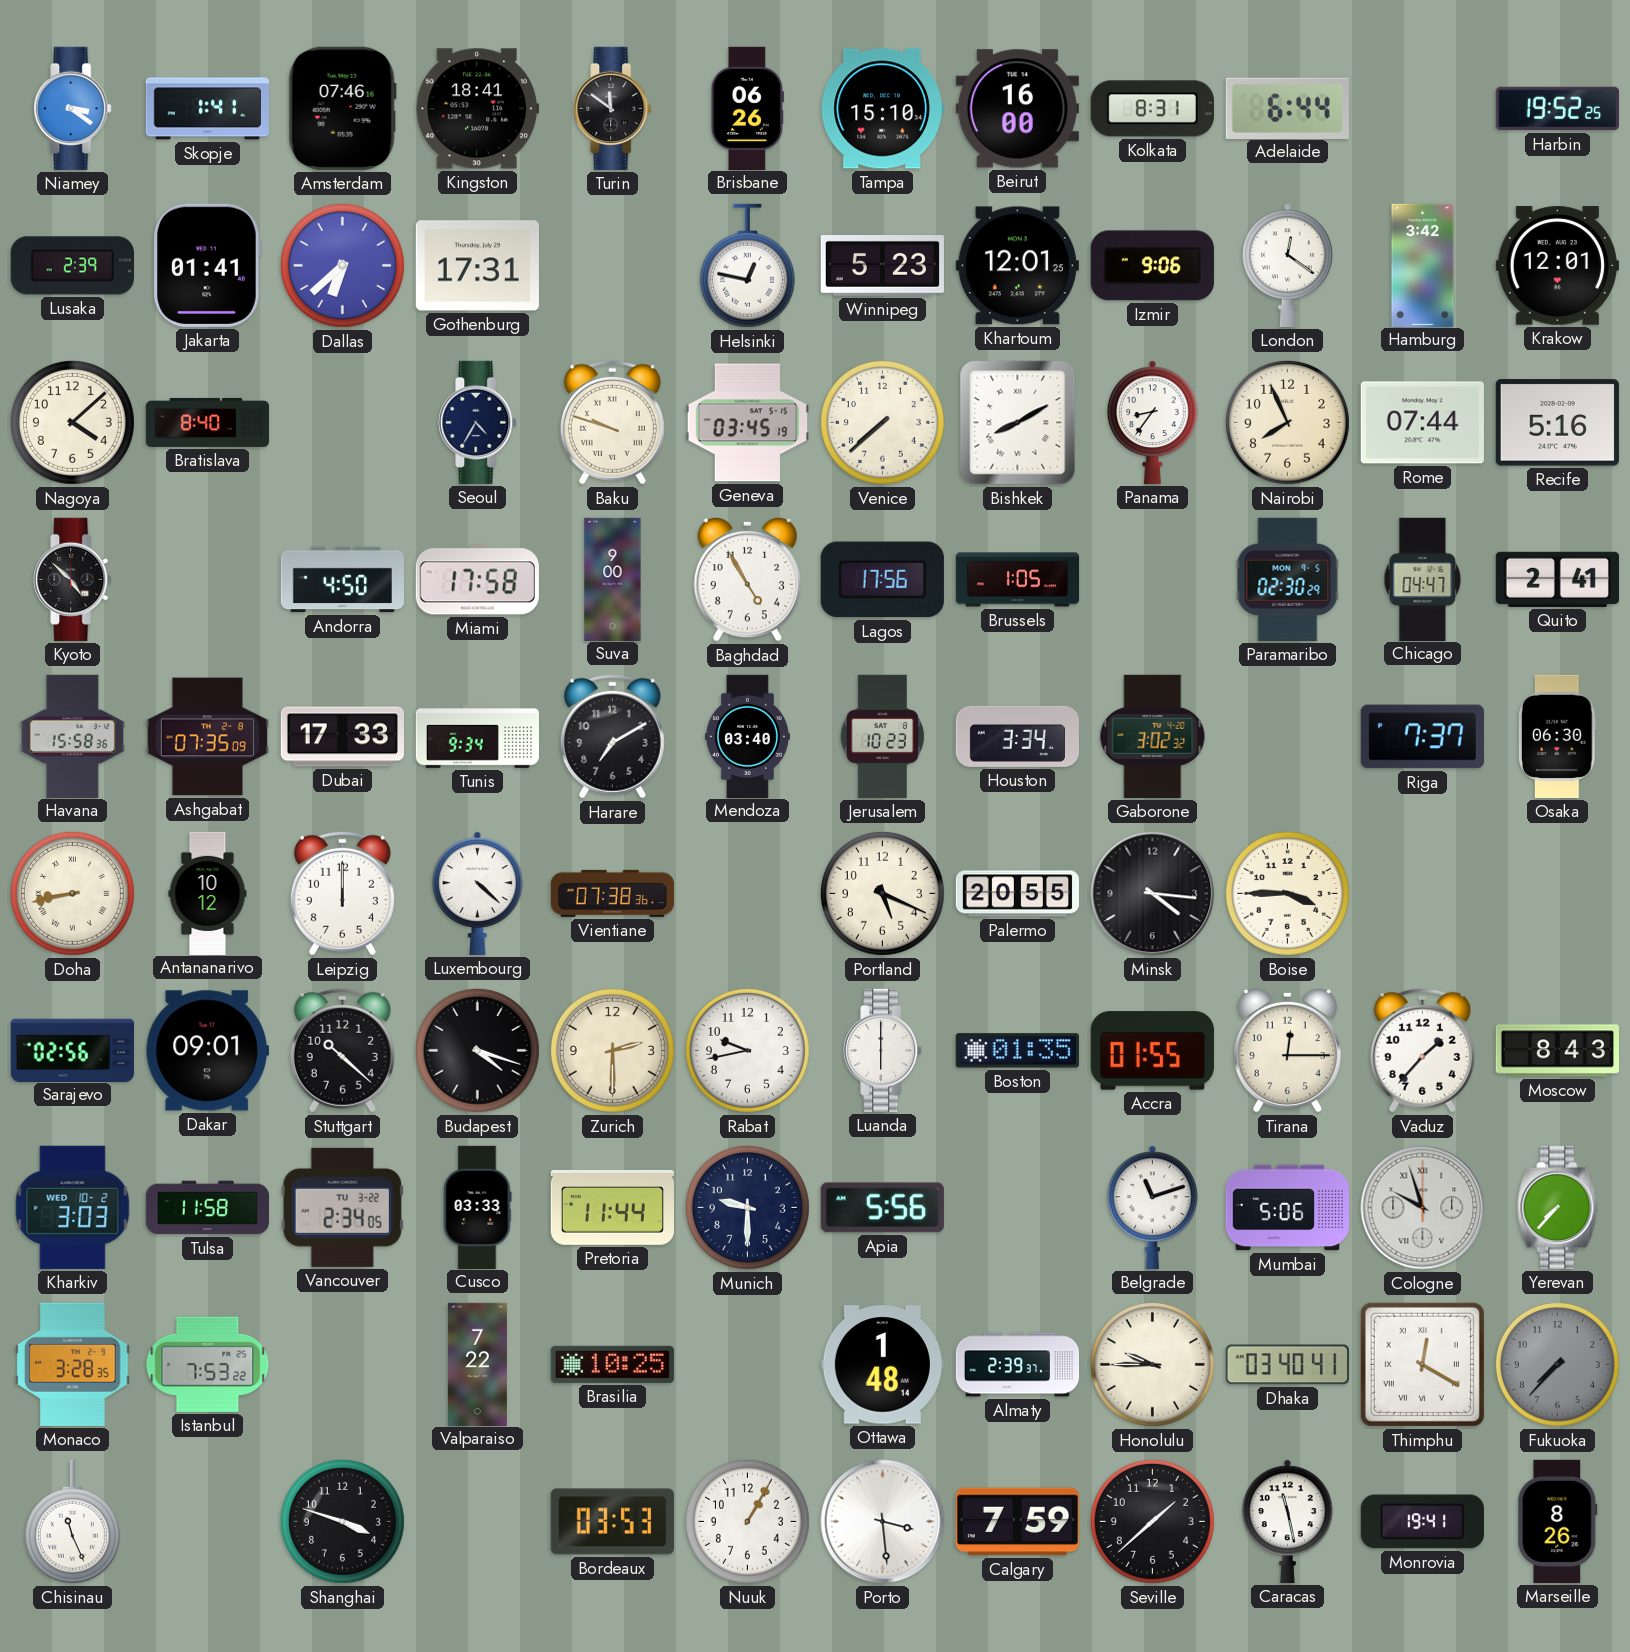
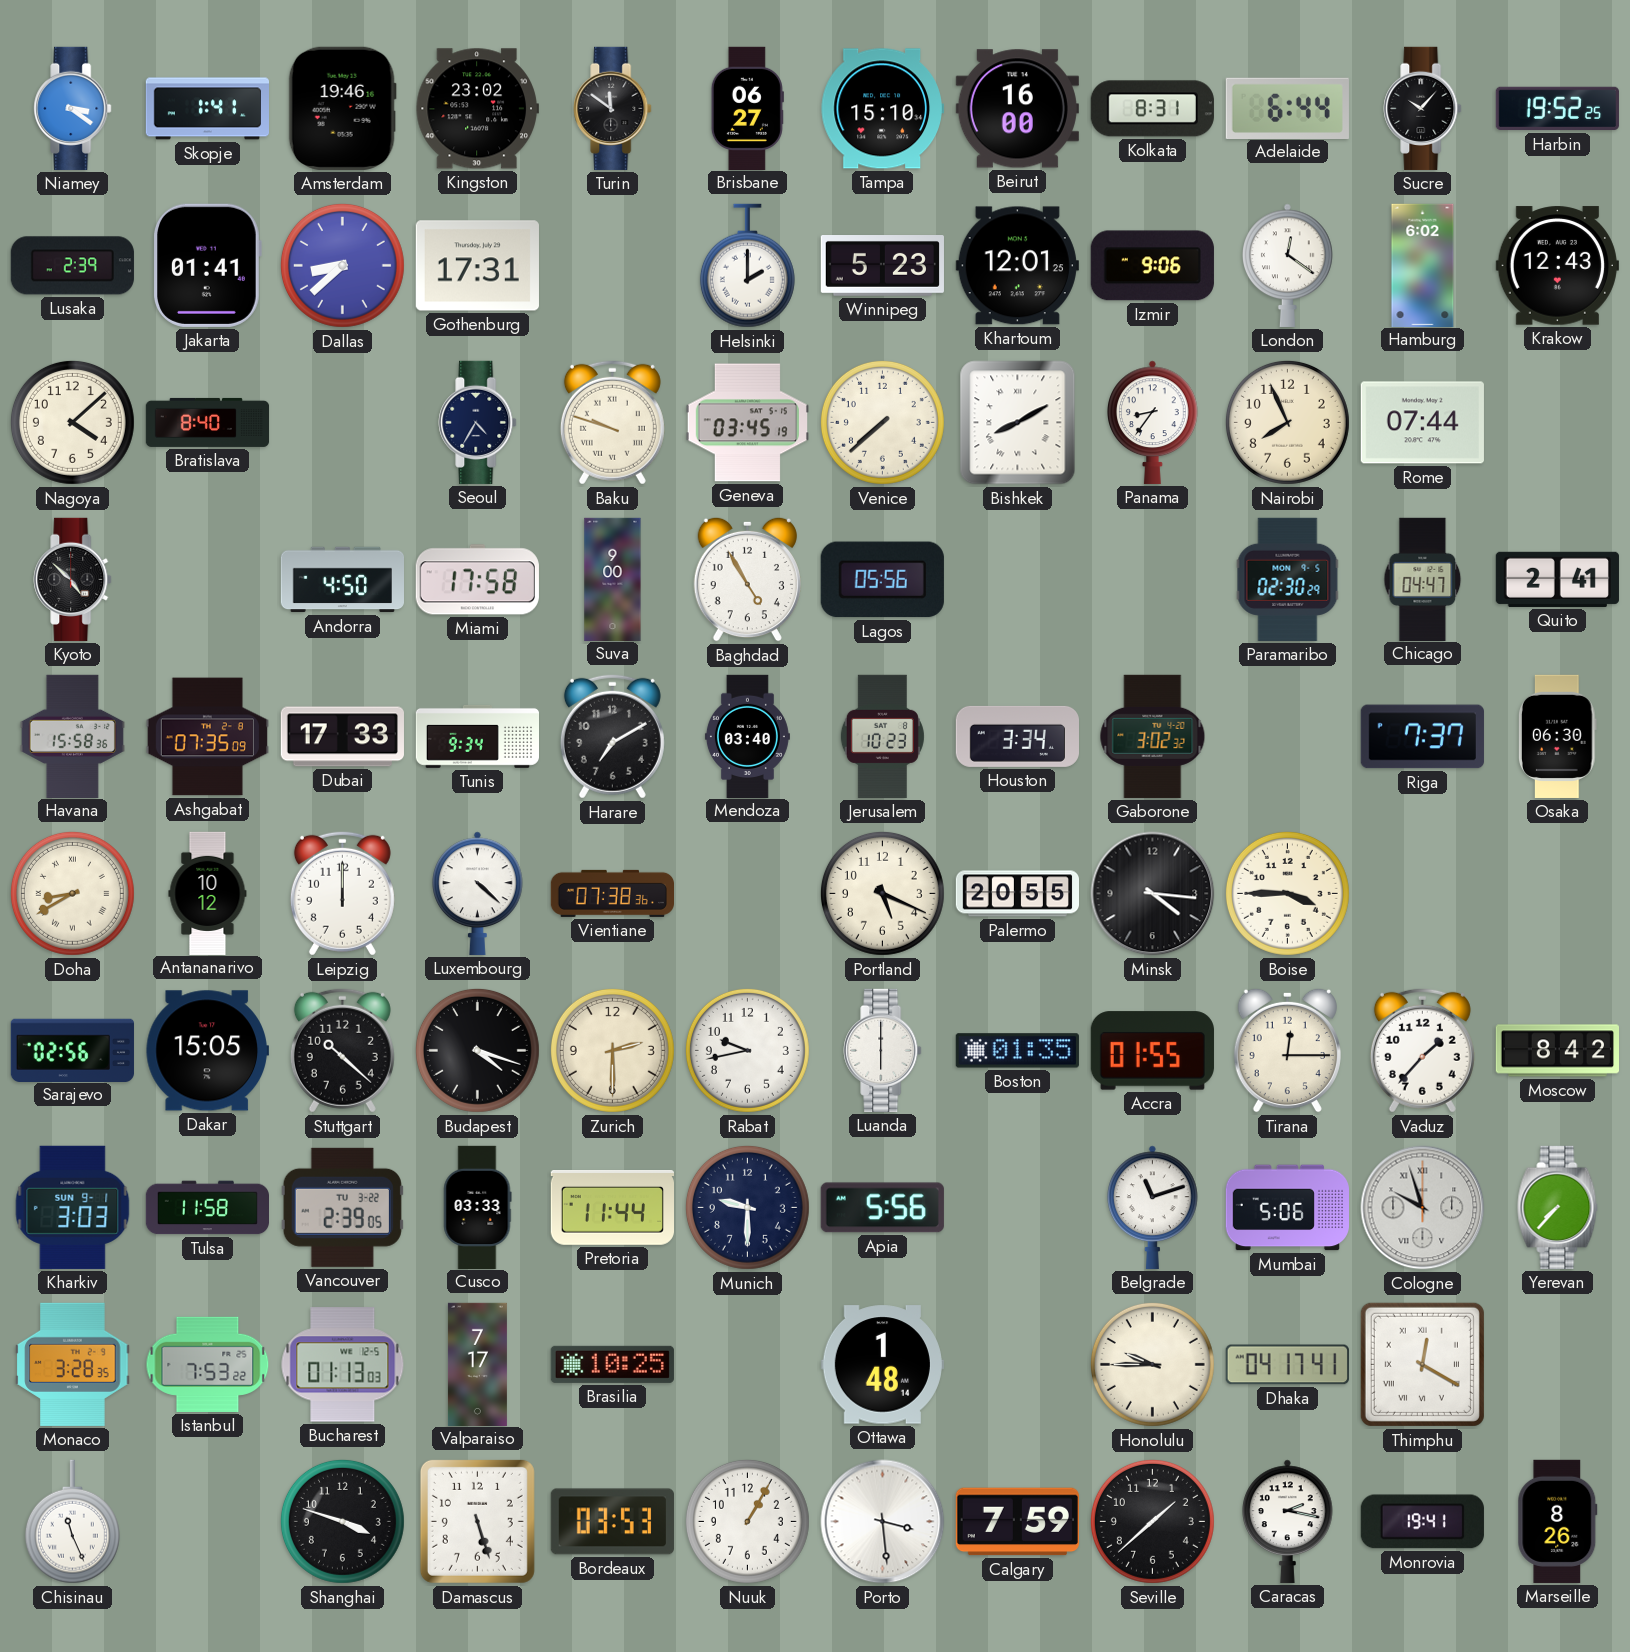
Amsterdam: 07:46 -> 19:46 (342, 108)
Kingston: 18:41 -> 23:02 (477, 109)
Brisbane: 06:26 -> 06:27 (747, 108)
Sucre: none -> 10:07 (1423, 108)
Dallas: 6:38 -> 8:38 (342, 265)
Helsinki: 12:47 -> 2:00 (747, 266)
Hamburg: 3:42 -> 6:02 (1423, 265)
Krakow: 12:01 -> 12:43 (1557, 266)
Recife: 5:16 -> none (1557, 423)
Lagos: 17:56 -> 05:56 (882, 580)
Brussels: 1:05 -> none (1018, 580)
Doha: 8:43 -> 8:40 (72, 893)
Dakar: 09:01 -> 15:05 (207, 1051)
Moscow: 8:43 -> 8:42 (1557, 1051)
Kharkiv date: WED 10-2 -> SUN 9-1 (73, 1207)
Vancouver: 2:34 -> 2:39 (342, 1207)
Bucharest: none -> 01:13 (343, 1365)
Valparaiso: 7:22 -> 7:17 (477, 1364)
Almaty: 2:39 -> none (1018, 1365)
Dhaka: 03:40 -> 04:17 (1287, 1365)
Fukuoka: 7:37 -> none (1557, 1364)
Damascus: none -> 5:27 (477, 1521)
Caracas: 11:28 -> 2:17 (1288, 1521)
